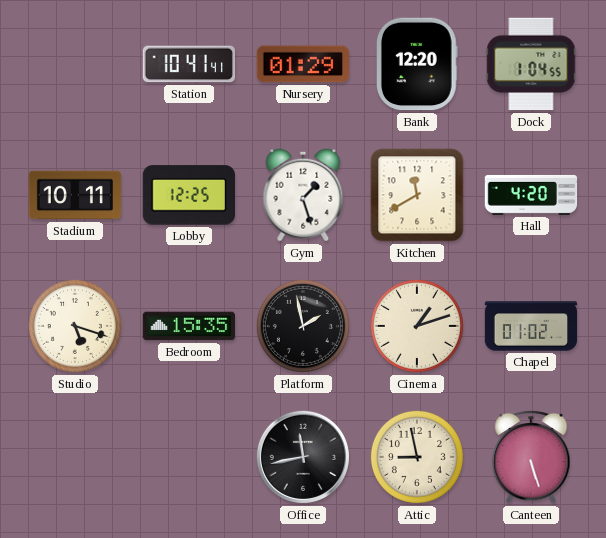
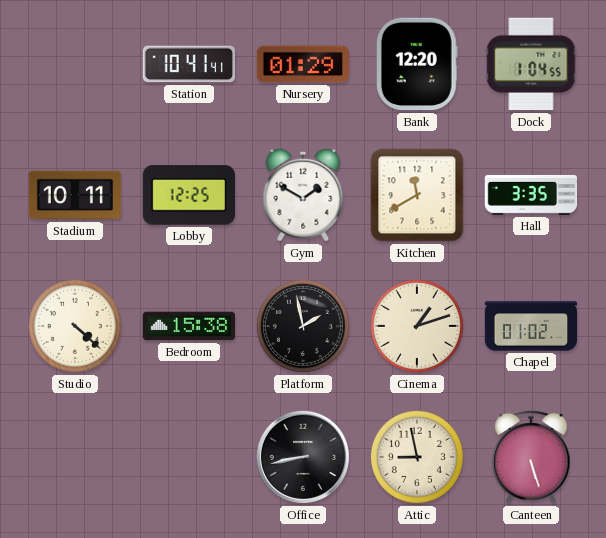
Gym: 1:27 -> 1:50 (303, 195)
Hall: 4:20 -> 3:35 (531, 195)
Studio: 5:18 -> 4:22 (75, 326)
Bedroom: 15:35 -> 15:38 (189, 326)
Office: 11:43 -> 8:43 (303, 457)
